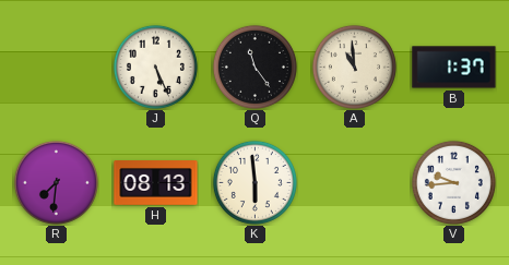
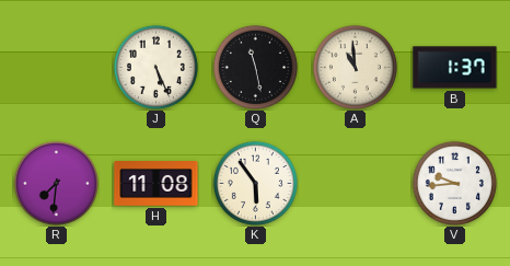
Q: 11:24 -> 11:28 (255, 67)
H: 08:13 -> 11:08 (157, 184)
K: 5:59 -> 5:54 (255, 183)
